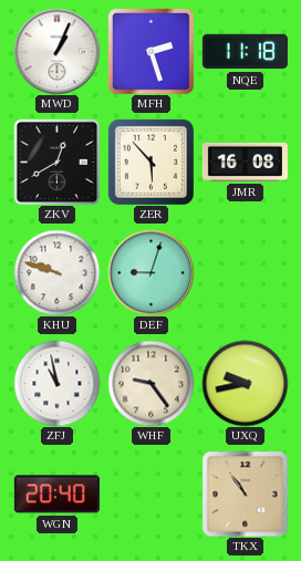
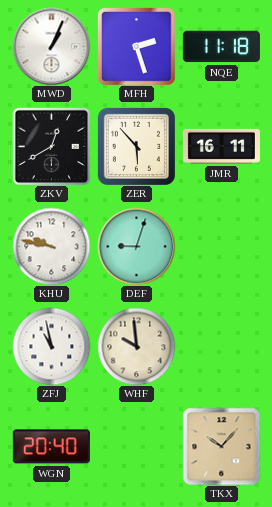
JMR: 16:08 -> 16:11 (221, 146)
KHU: 9:48 -> 9:47 (51, 246)
WHF: 9:24 -> 9:59 (136, 346)
UXQ: 9:43 -> none (245, 383)
TKX: 10:54 -> 10:07 (221, 446)
